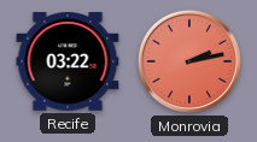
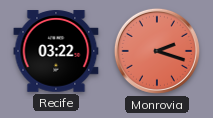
Monrovia: 2:13 -> 2:18 (157, 51)
